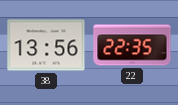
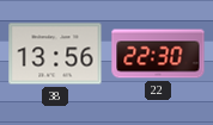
22: 22:35 -> 22:30 (158, 54)
